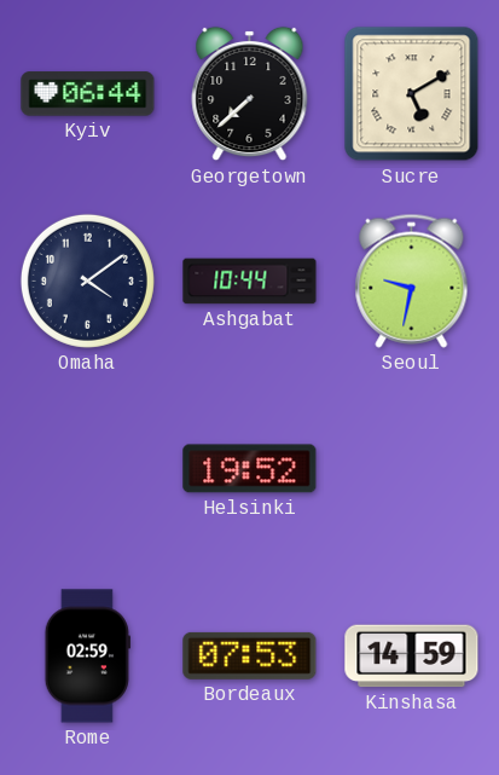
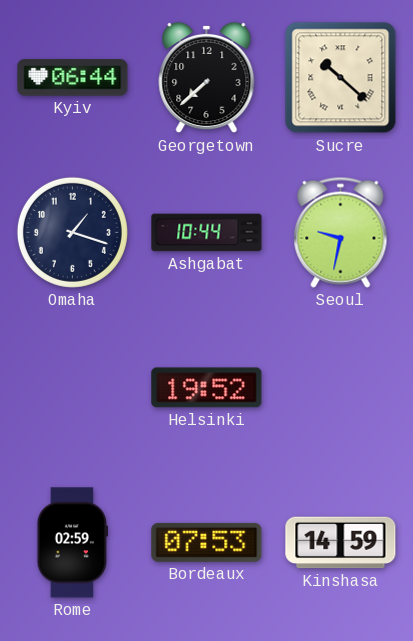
Sucre: 5:10 -> 10:22 (341, 78)
Omaha: 4:09 -> 1:18 (72, 232)
